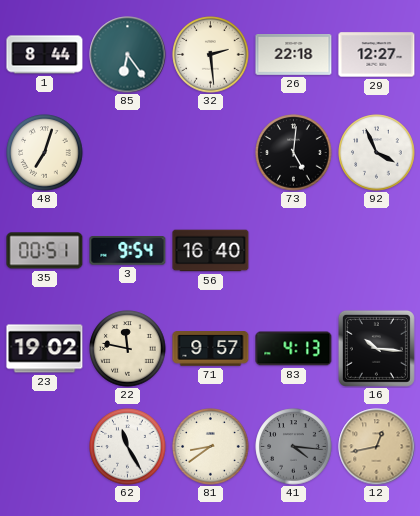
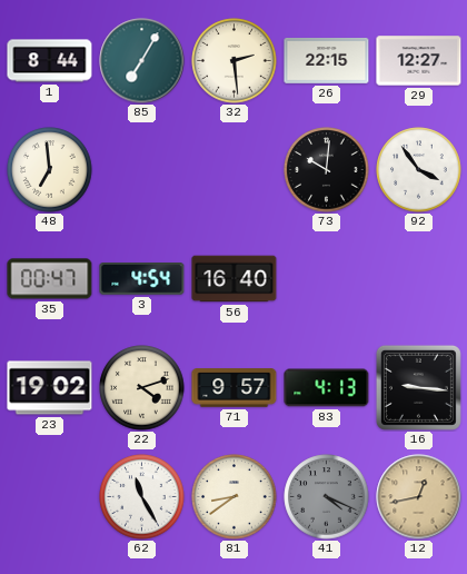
85: 6:24 -> 7:05 (142, 61)
26: 22:18 -> 22:15 (327, 61)
48: 7:03 -> 6:59 (50, 170)
73: 5:01 -> 10:01 (327, 170)
92: 3:56 -> 3:54 (419, 170)
35: 00:51 -> 00:47 (50, 279)
3: 9:54 -> 4:54 (142, 279)
22: 11:47 -> 4:12 (142, 388)
16: 10:16 -> 9:16 (418, 387)
41: 4:16 -> 4:19 (327, 497)
